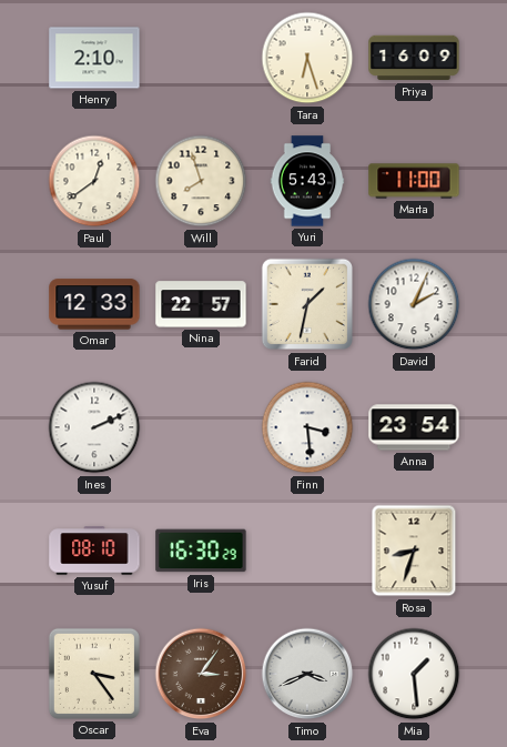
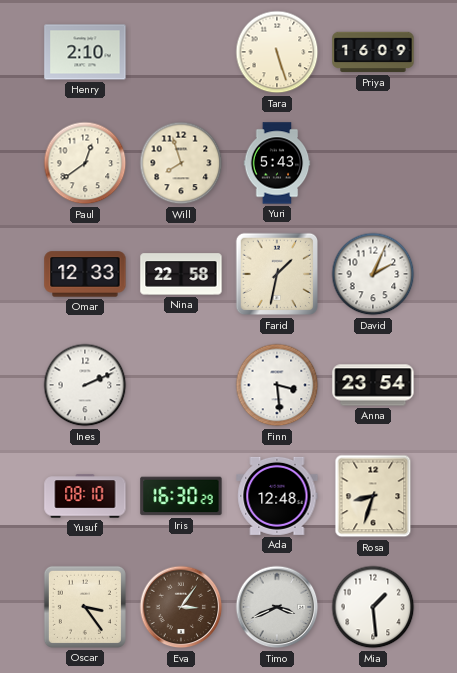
Tara: 6:27 -> 5:27 (277, 52)
Marta: 11:00 -> none (414, 181)
Nina: 22:57 -> 22:58 (181, 274)
Ada: none -> 12:48 (277, 496)
